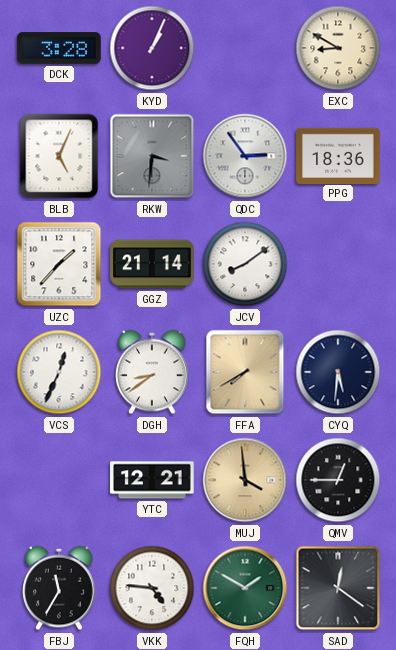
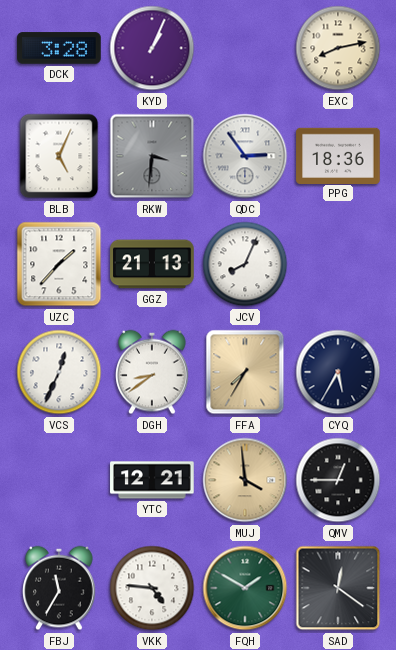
EXC: 8:50 -> 8:13 (338, 48)
GGZ: 21:14 -> 21:13 (152, 264)
JCV: 8:09 -> 8:04 (245, 264)
FFA: 7:40 -> 7:35 (245, 372)
CYQ: 5:31 -> 5:35 (338, 372)
